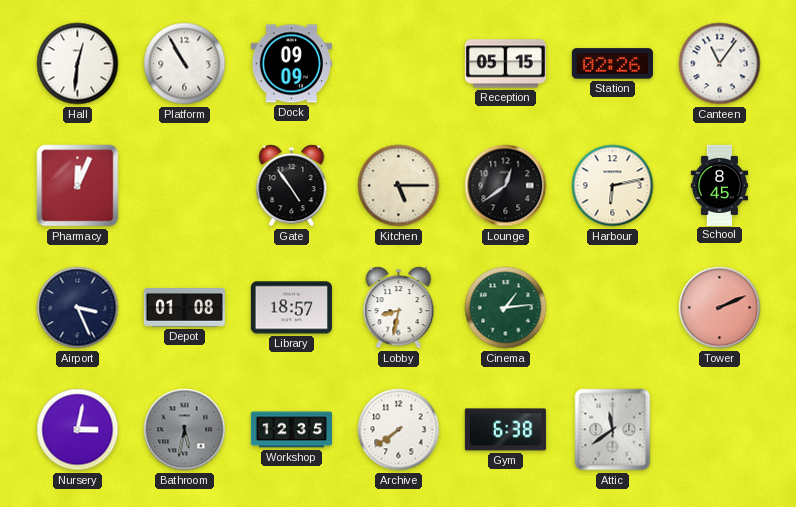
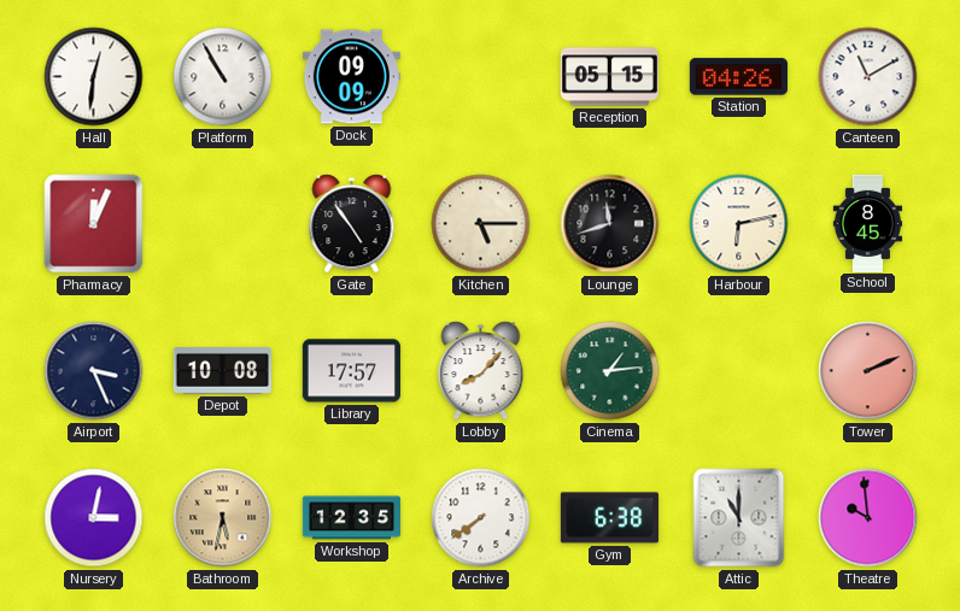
Station: 02:26 -> 04:26 (738, 77)
Canteen: 11:06 -> 11:10 (868, 77)
Lounge: 12:39 -> 11:42 (610, 224)
Depot: 01:08 -> 10:08 (222, 371)
Library: 18:57 -> 17:57 (351, 371)
Lobby: 8:32 -> 8:07 (481, 371)
Bathroom dial: grey -> champagne (223, 518)
Attic: 11:39 -> 11:00 (739, 518)
Theatre: none -> 9:59 (868, 518)
